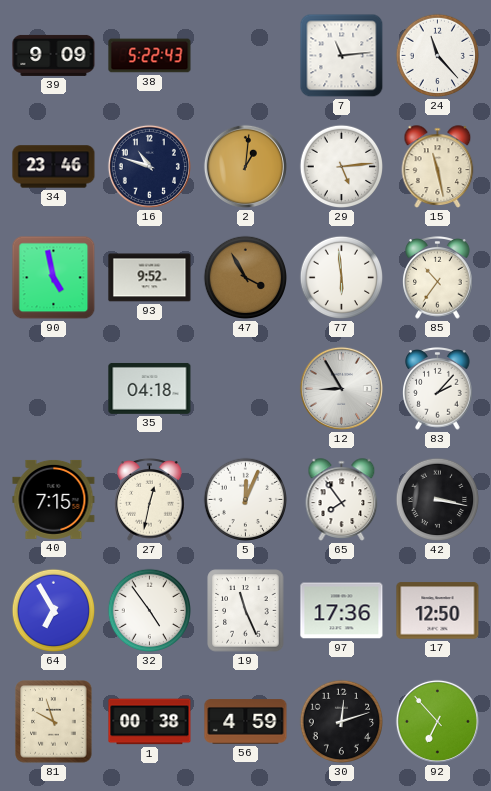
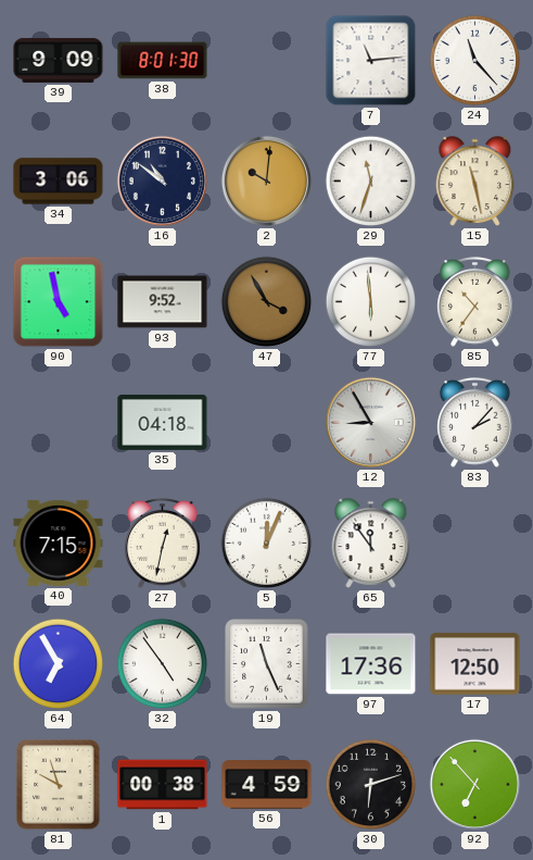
38: 5:22 -> 8:01 (163, 61)
34: 23:46 -> 3:06 (59, 182)
16: 10:48 -> 10:51 (162, 180)
2: 1:01 -> 10:01 (266, 180)
29: 5:14 -> 11:33 (371, 182)
65: 7:54 -> 11:54 (371, 544)
42: 3:17 -> none (438, 500)
30: 12:12 -> 6:12 (371, 785)
